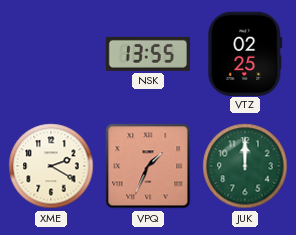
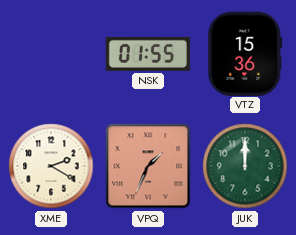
NSK: 13:55 -> 01:55 (147, 54)
VTZ: 02:25 -> 15:36 (245, 53)
